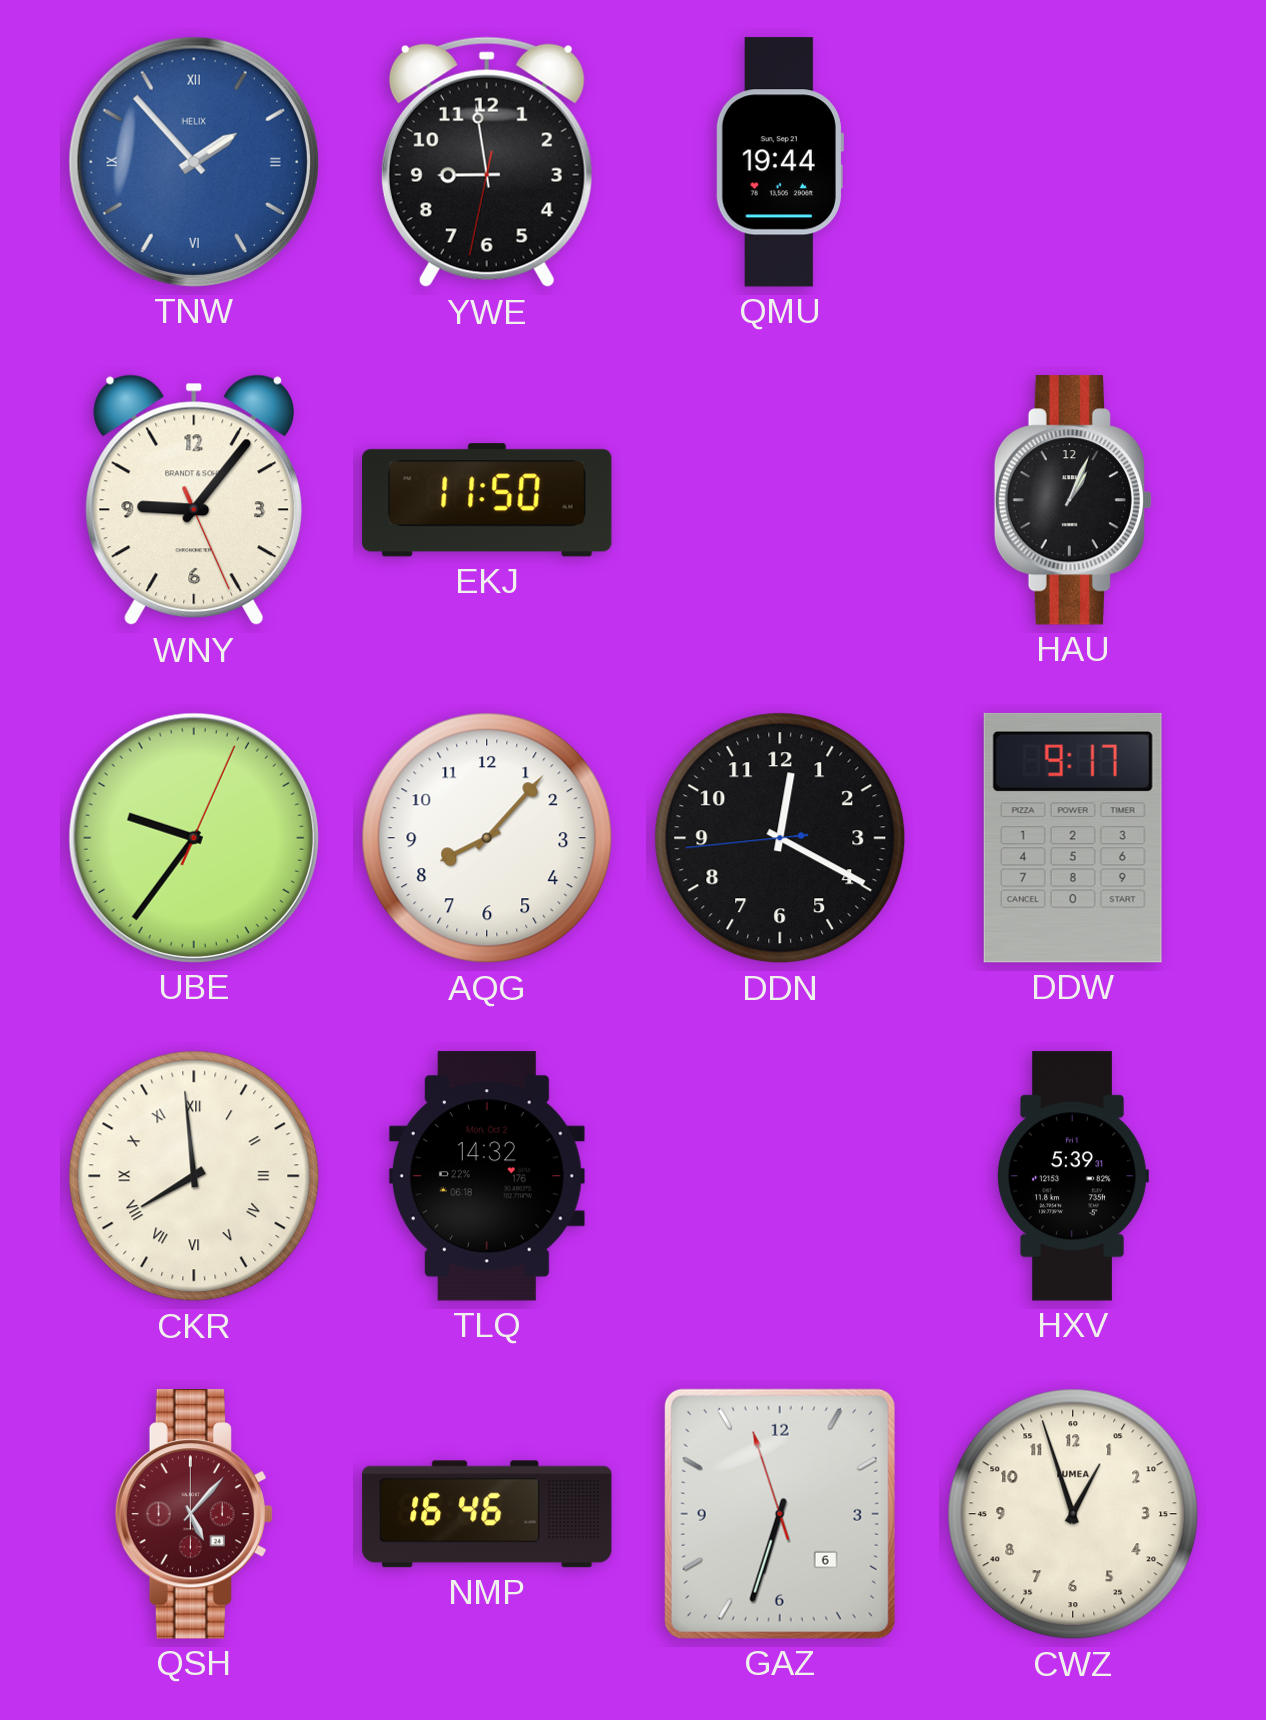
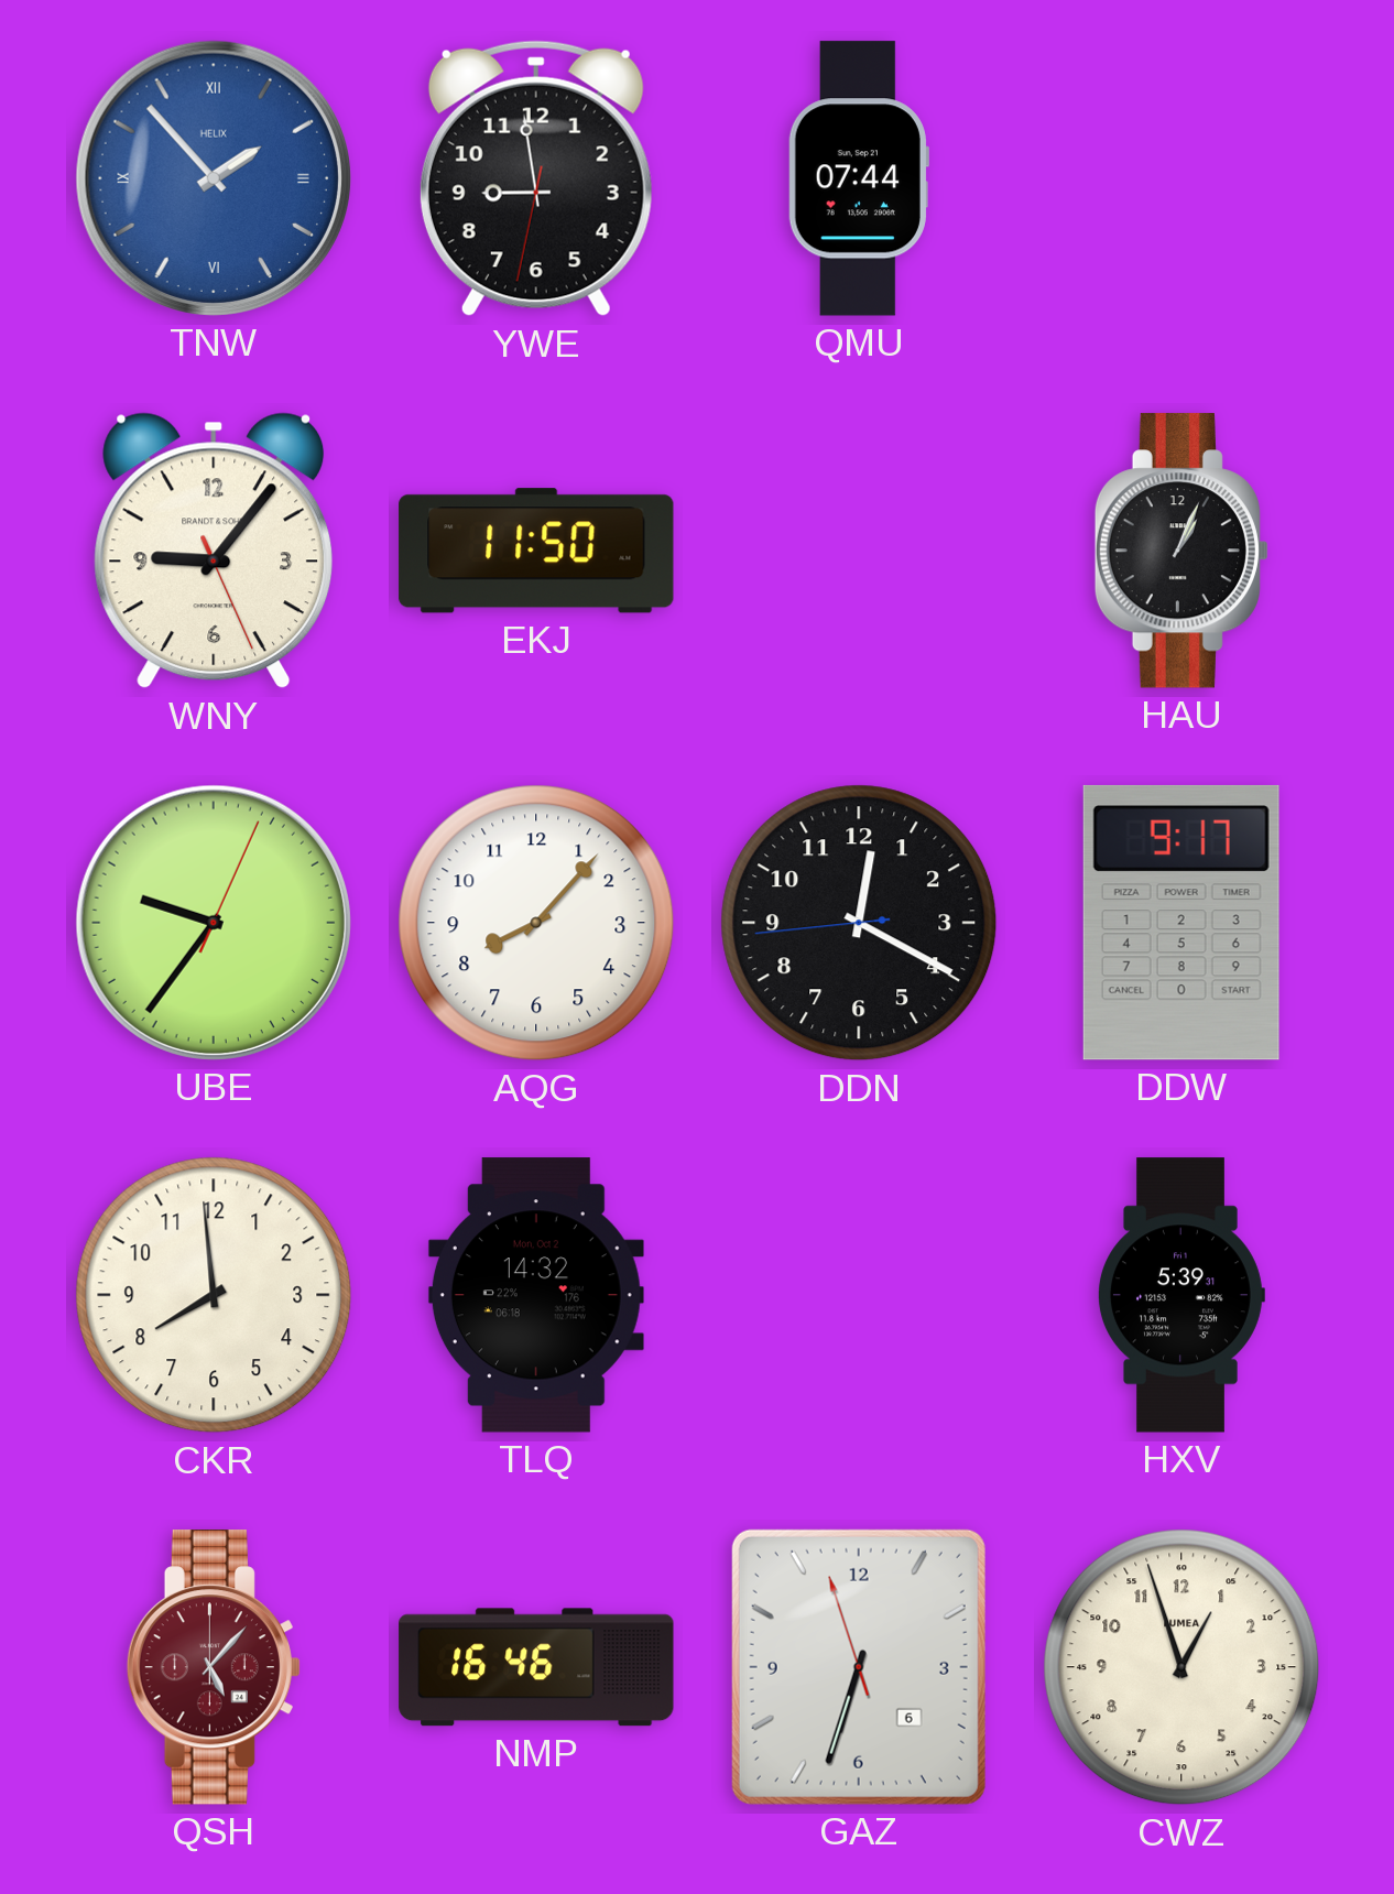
QMU: 19:44 -> 07:44 (859, 178)
CKR numerals: Roman -> Arabic (214, 1295)
